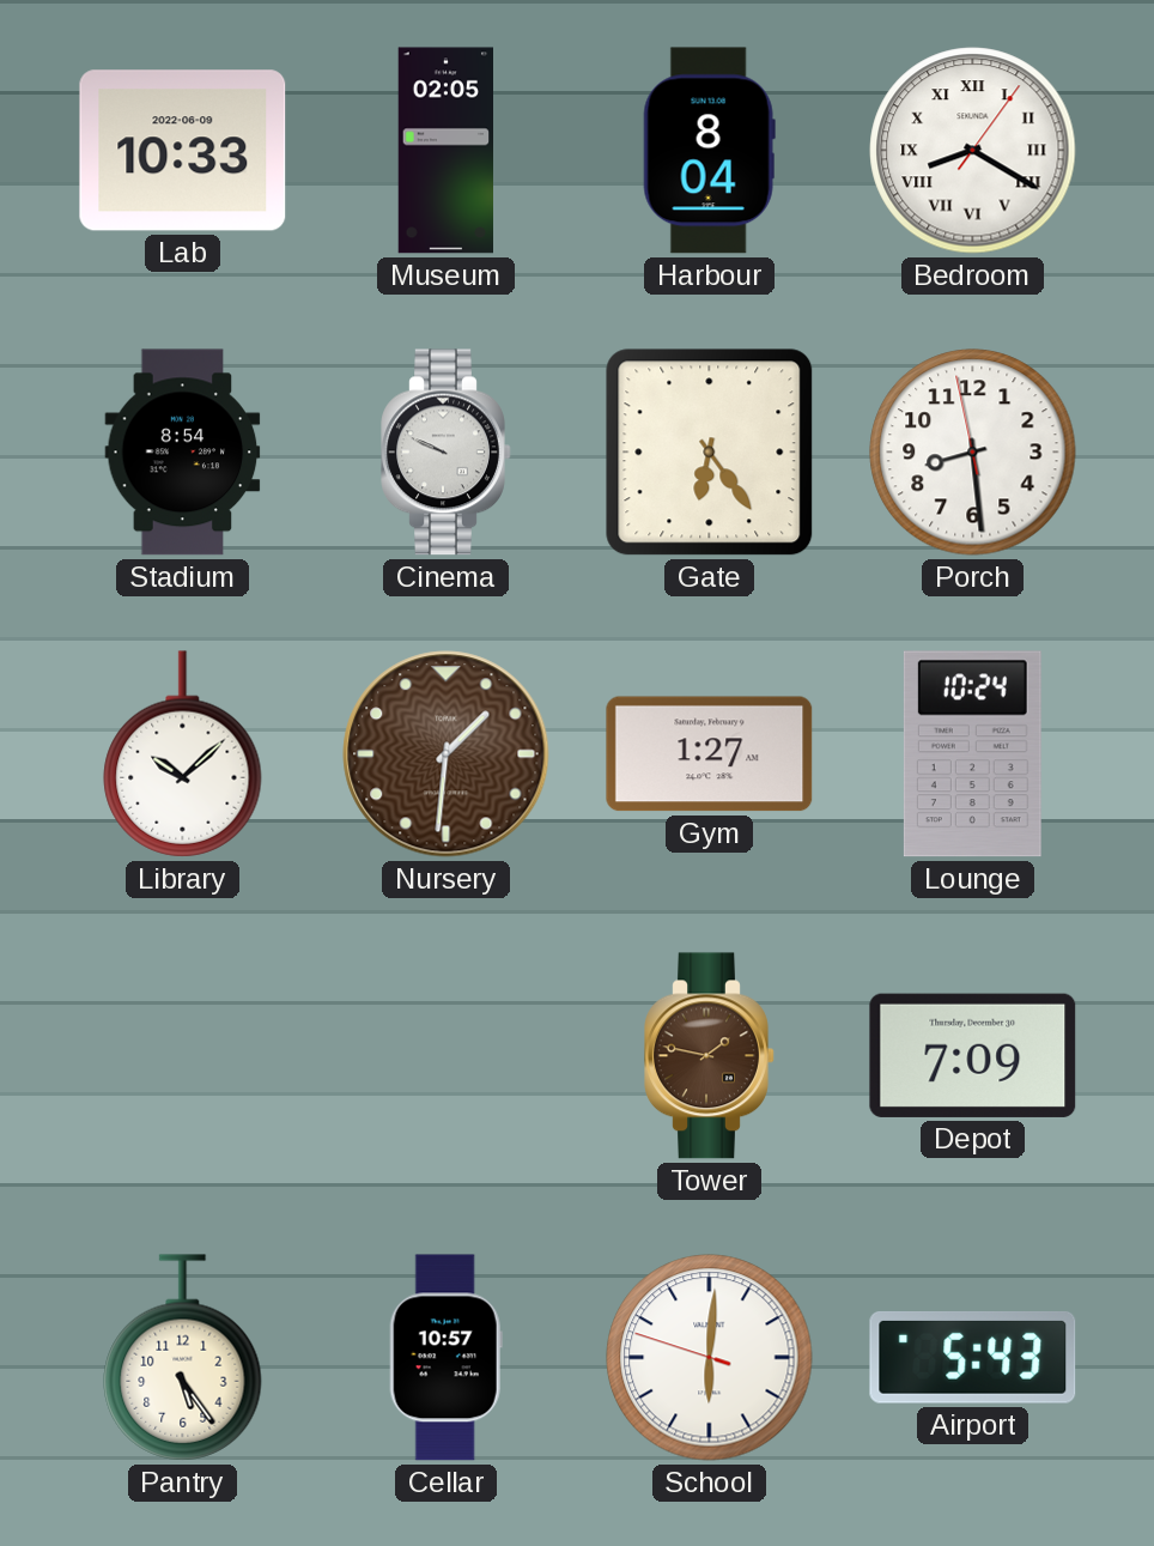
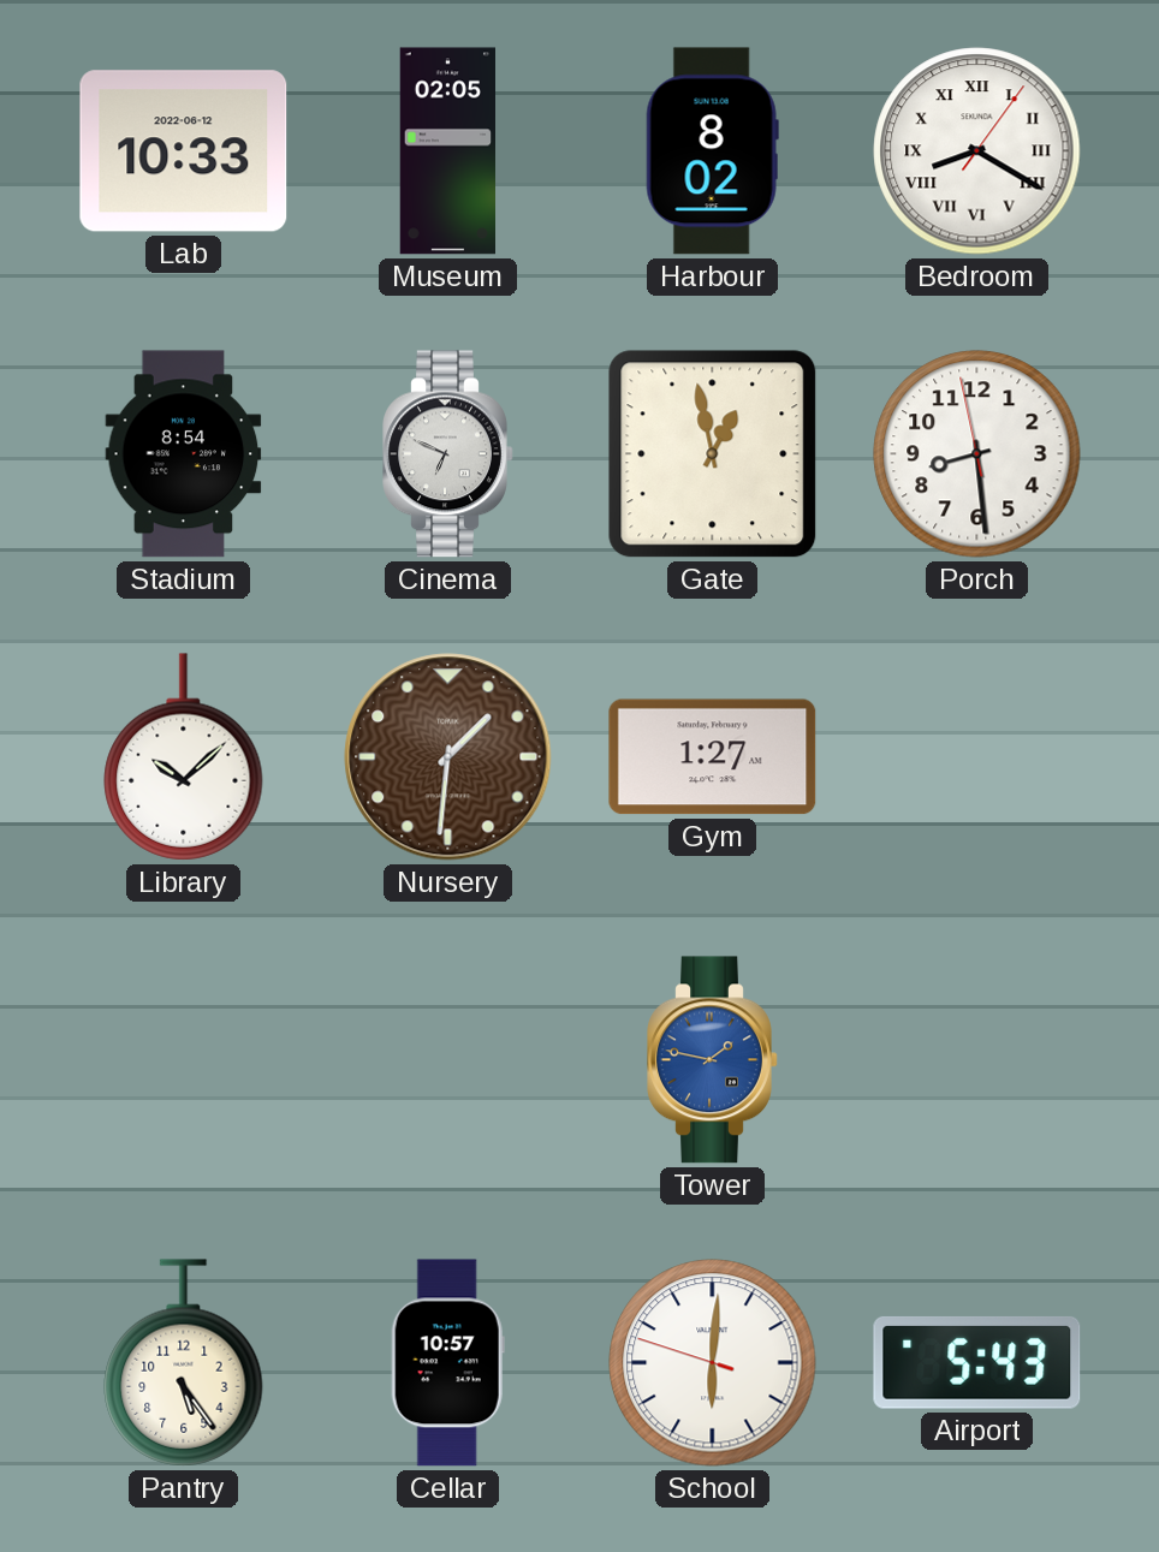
Lab date: 2022-06-09 -> 2022-06-12 (184, 151)
Harbour: 8:04 -> 8:02 (712, 151)
Cinema: 9:49 -> 6:49 (448, 454)
Gate: 6:24 -> 12:58 (713, 454)
Lounge: 10:24 -> none (972, 754)
Tower dial: brown -> blue (713, 1060)
Depot: 7:09 -> none (973, 1055)
